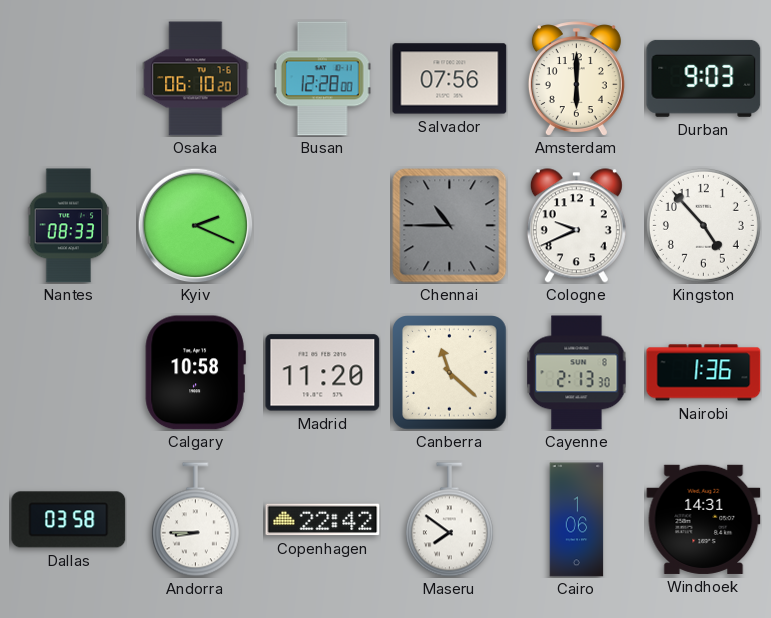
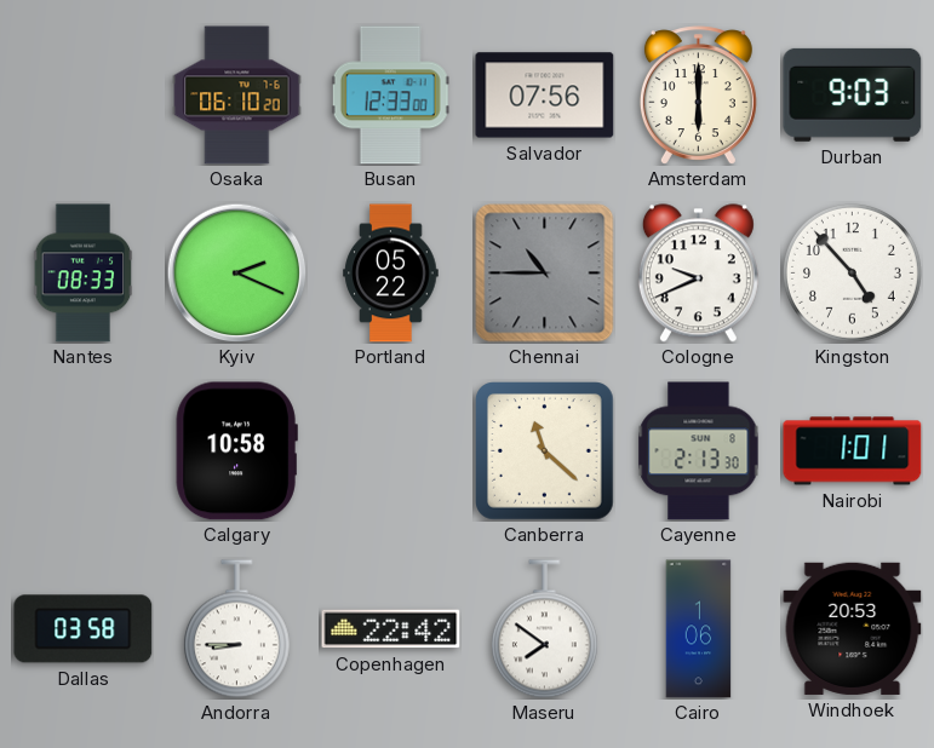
Busan: 12:28 -> 12:33 (390, 96)
Portland: none -> 05:22 (391, 274)
Madrid: 11:20 -> none (323, 373)
Nairobi: 1:36 -> 1:01 (853, 451)
Windhoek: 14:31 -> 20:53 (853, 628)
